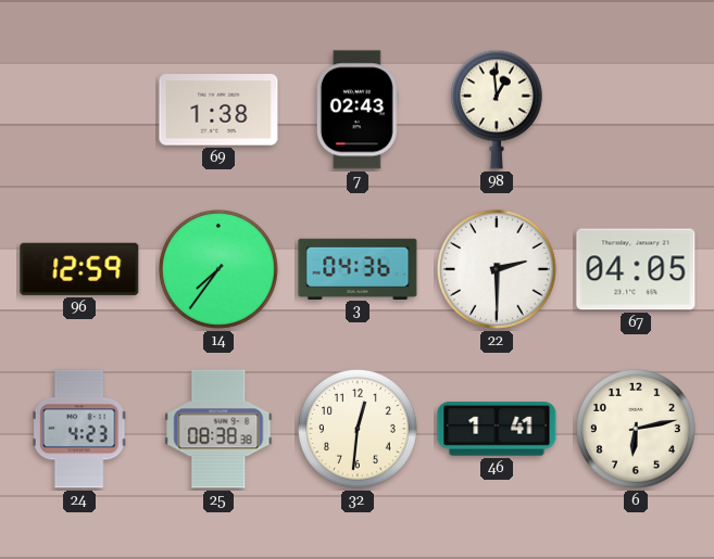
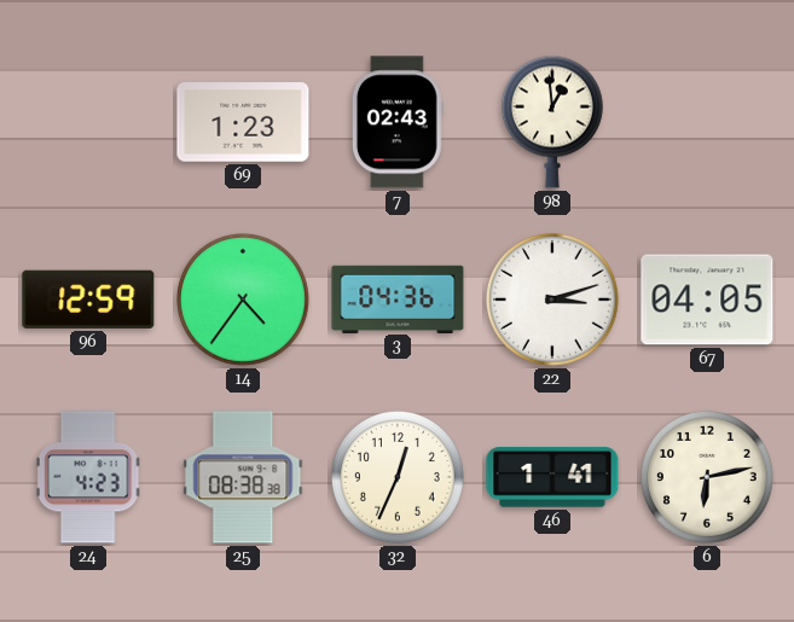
69: 1:38 -> 1:23 (243, 122)
14: 7:36 -> 4:36 (243, 300)
22: 2:30 -> 3:12 (552, 300)
32: 12:31 -> 12:34 (398, 477)
